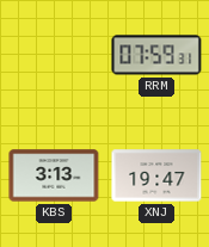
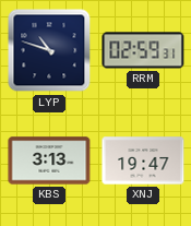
LYP: none -> 10:48 (49, 50)
RRM: 07:59 -> 02:59 (143, 50)
